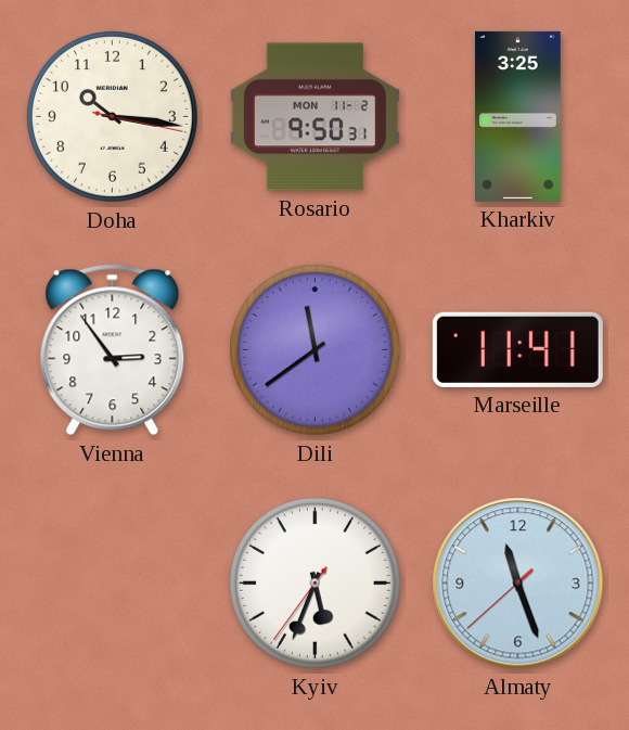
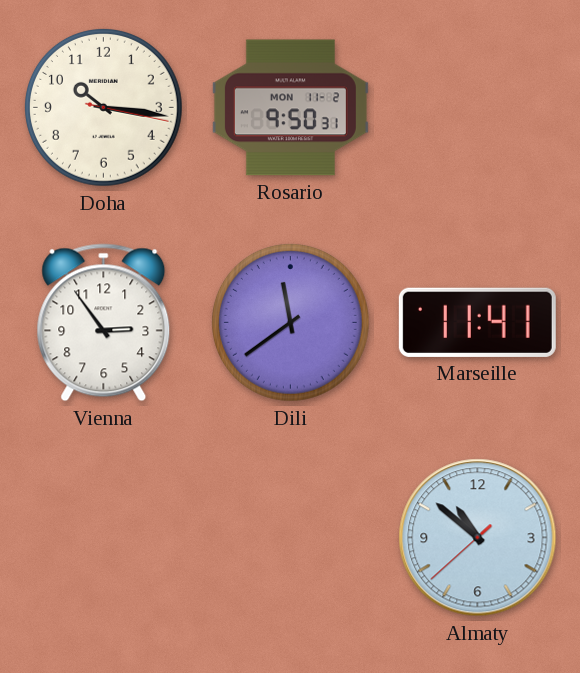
Kharkiv: 3:25 -> none (518, 116)
Kyiv: 5:33 -> none (314, 582)
Almaty: 11:26 -> 10:51 (478, 538)
